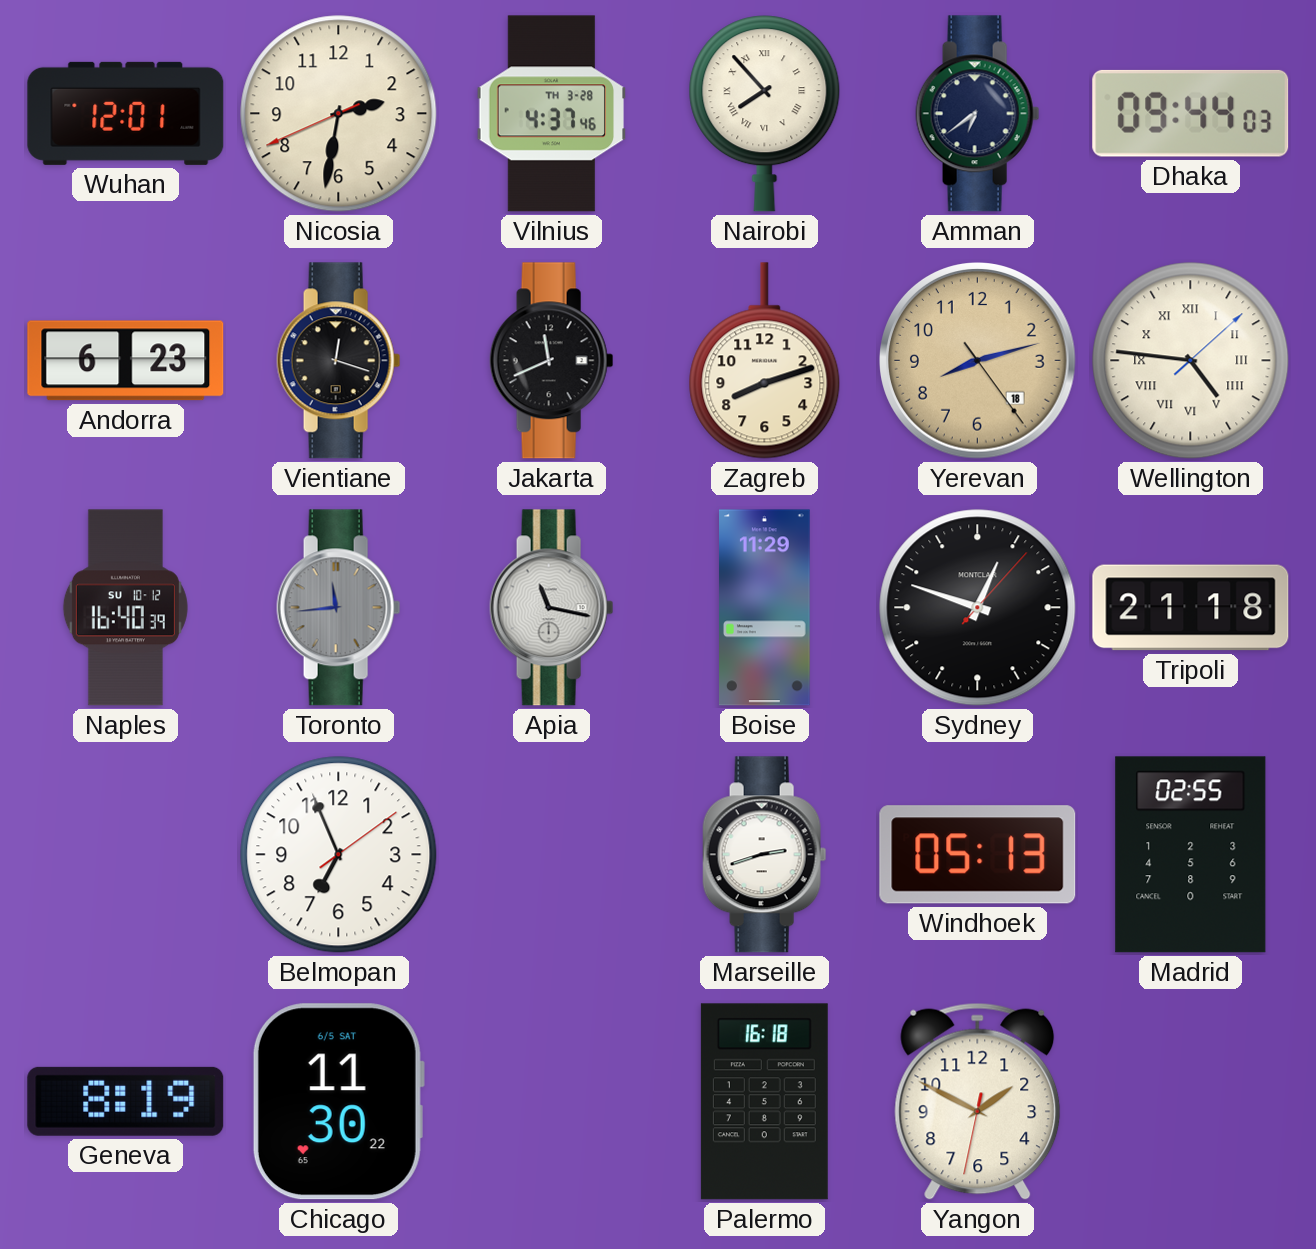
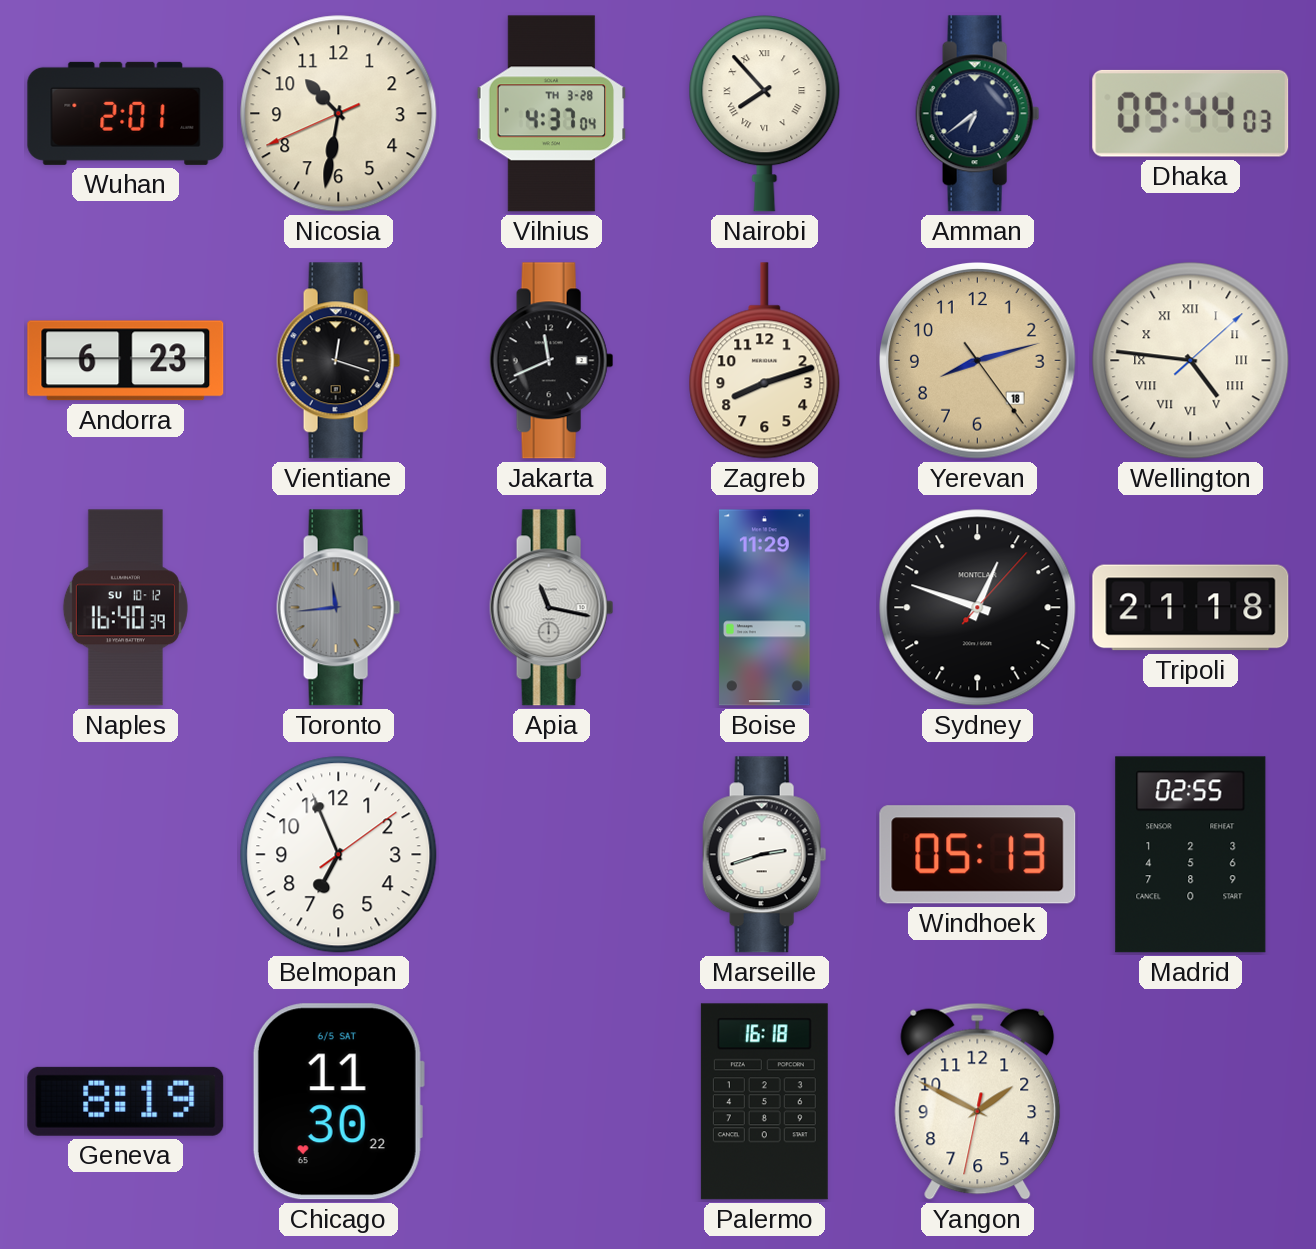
Wuhan: 12:01 -> 2:01 (126, 113)
Nicosia: 2:31 -> 10:31 (339, 114)
Vilnius: 4:37:46 -> 4:37:04 (552, 114)
